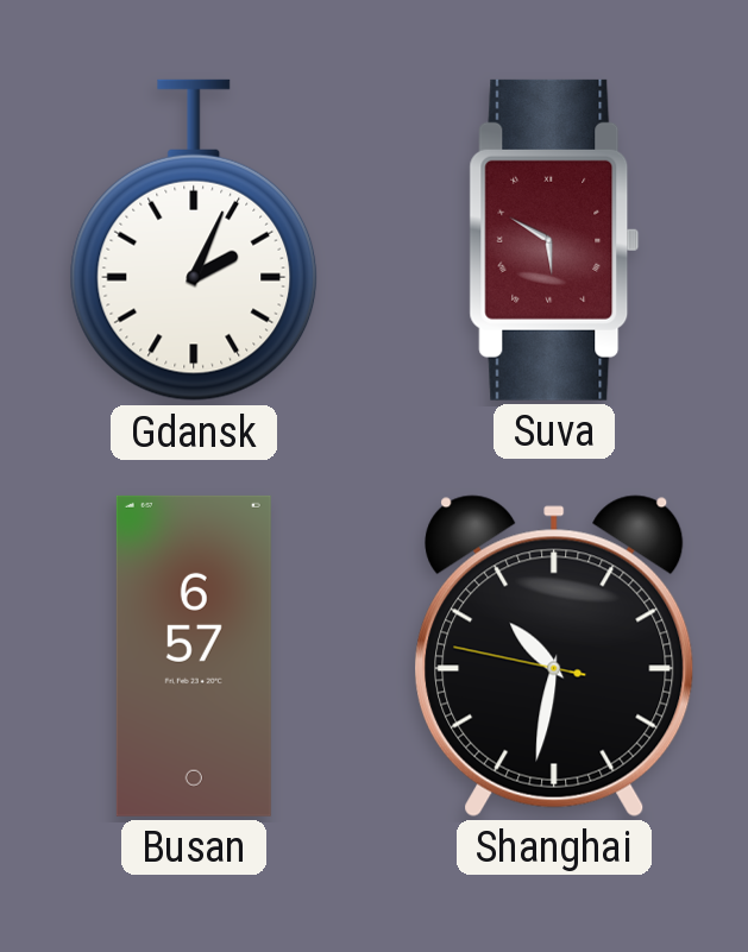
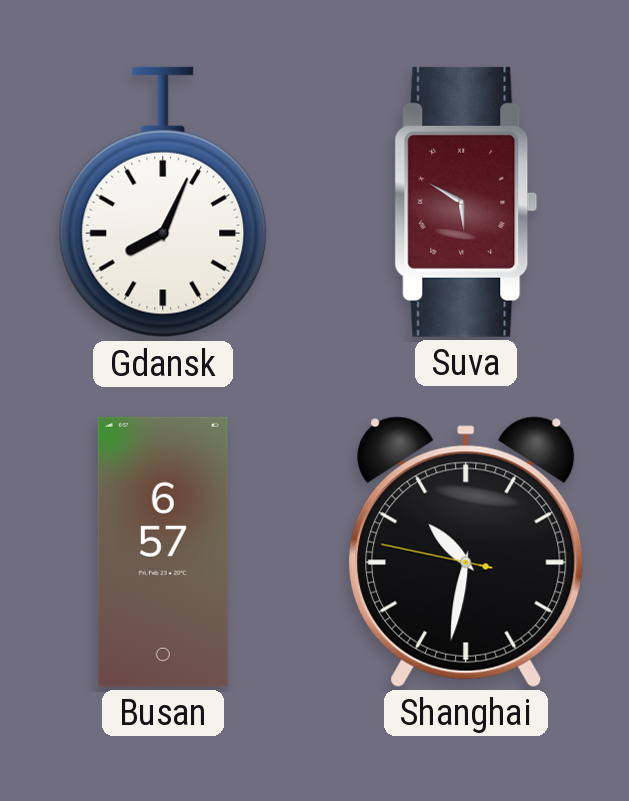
Gdansk: 2:04 -> 8:04 (163, 202)
